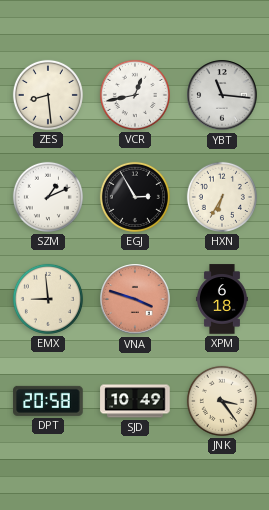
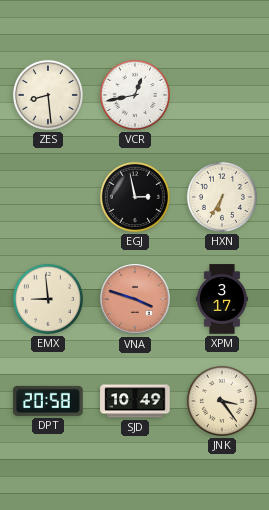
YBT: 11:16 -> none (222, 95)
SZM: 1:11 -> none (48, 197)
EGJ: 2:55 -> 2:58 (135, 197)
XPM: 6:18 -> 3:17 (222, 299)
